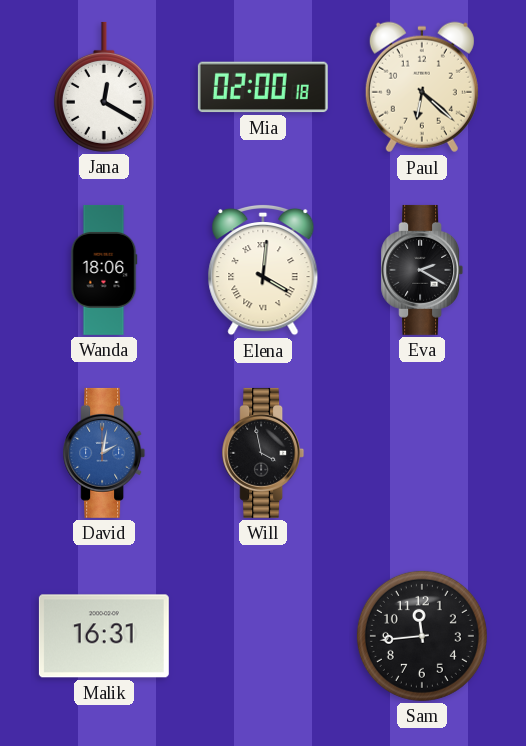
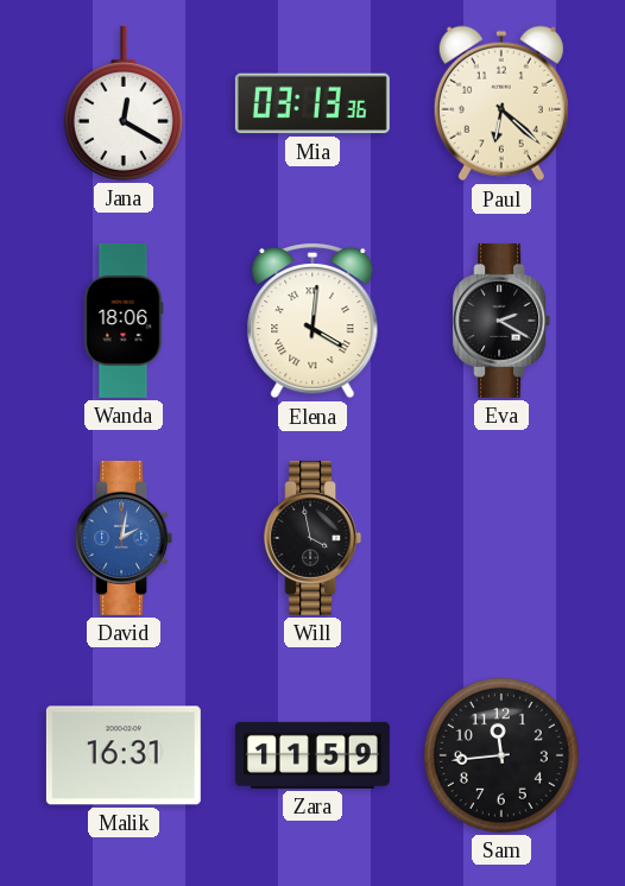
Mia: 02:00 -> 03:13 (312, 103)
Zara: none -> 11:59 (312, 755)
